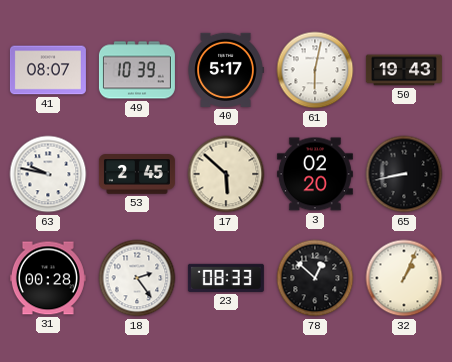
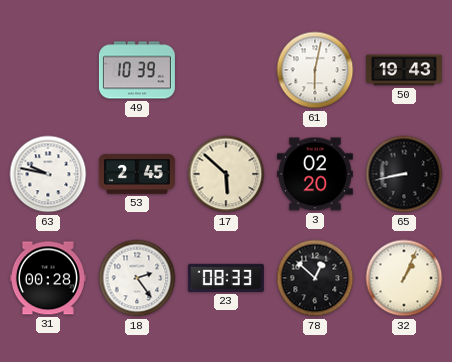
41: 08:07 -> none (48, 70)
40: 5:17 -> none (226, 70)
